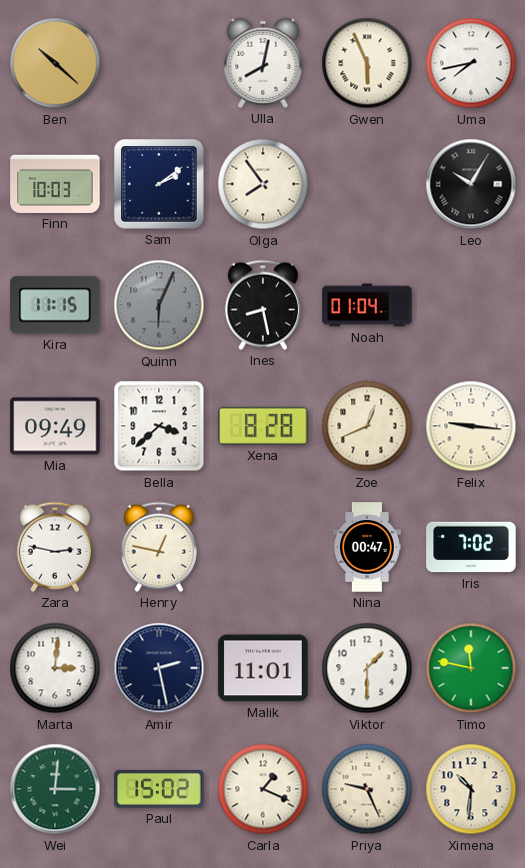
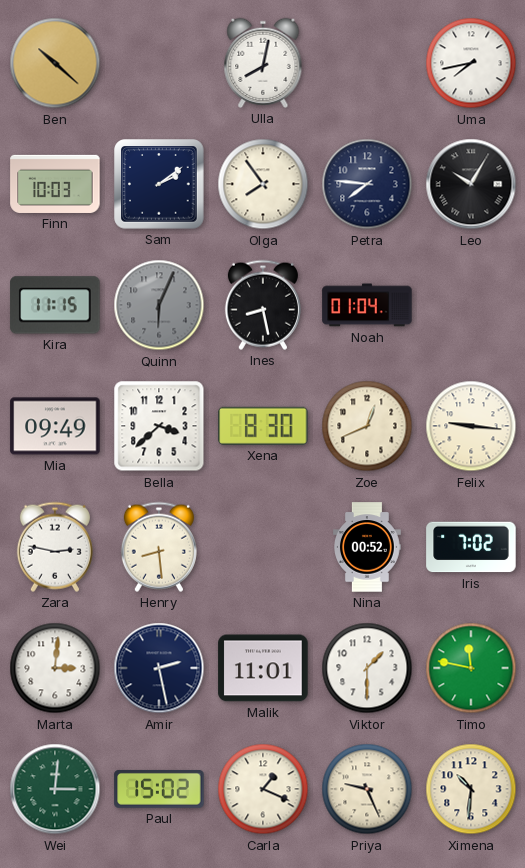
Gwen: 5:56 -> none (367, 63)
Petra: none -> 7:46 (367, 184)
Xena: 8:28 -> 8:30 (263, 426)
Henry: 12:47 -> 8:29 (159, 547)
Nina: 00:47 -> 00:52 (368, 547)
